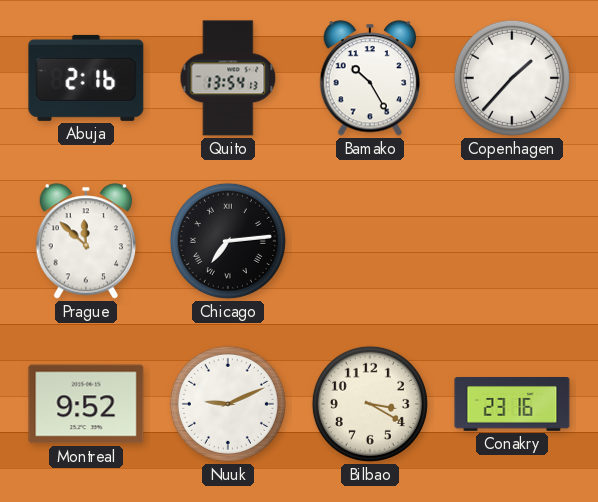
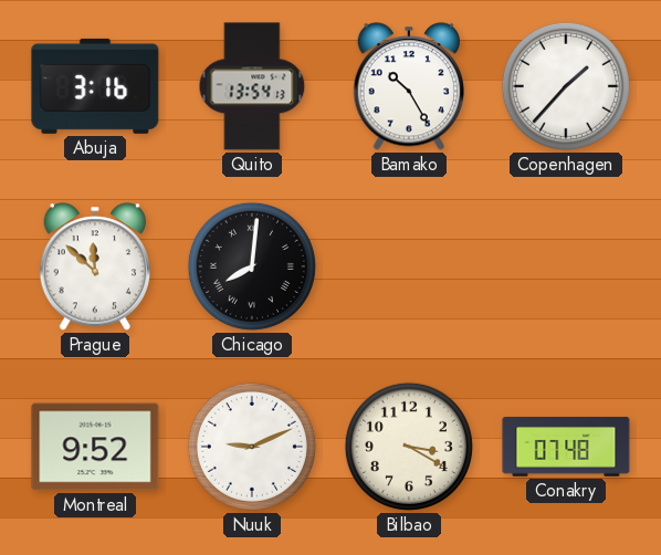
Abuja: 2:16 -> 3:16 (95, 86)
Chicago: 7:14 -> 8:01 (252, 266)
Conakry: 23:16 -> 07:48 (566, 448)
